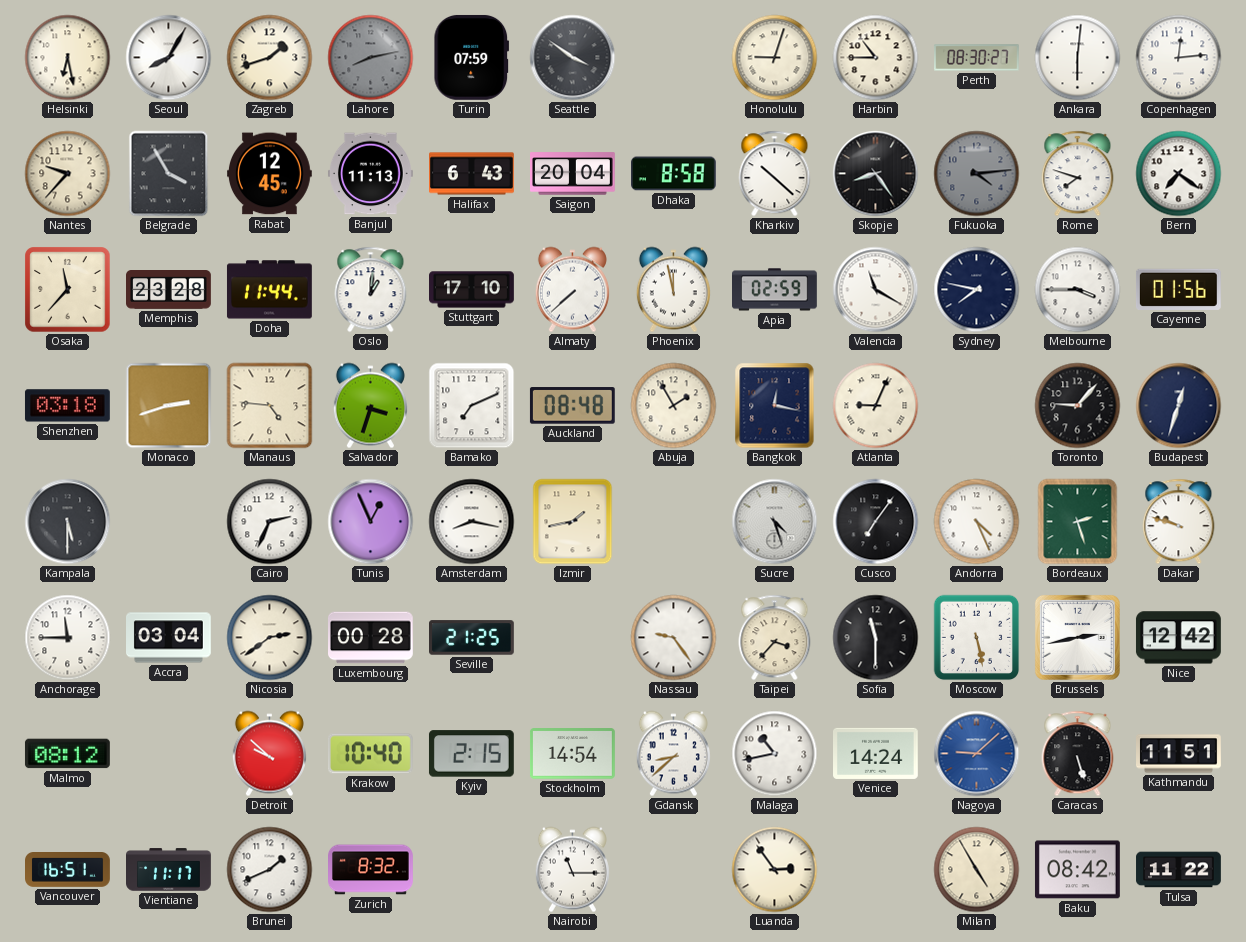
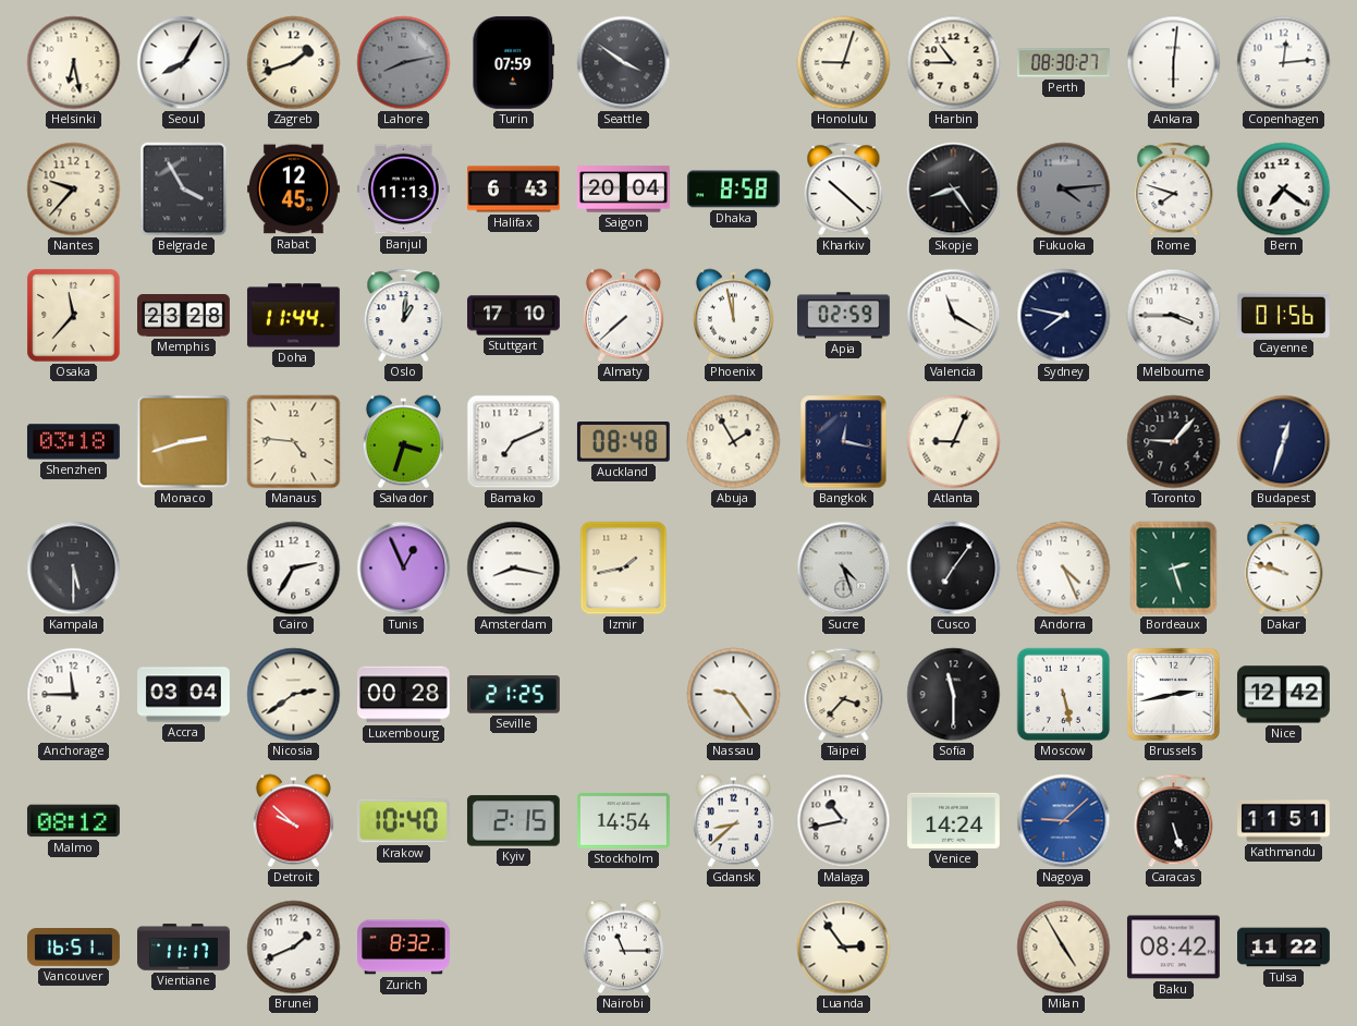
Cairo: 2:34 -> 2:35 (294, 569)
